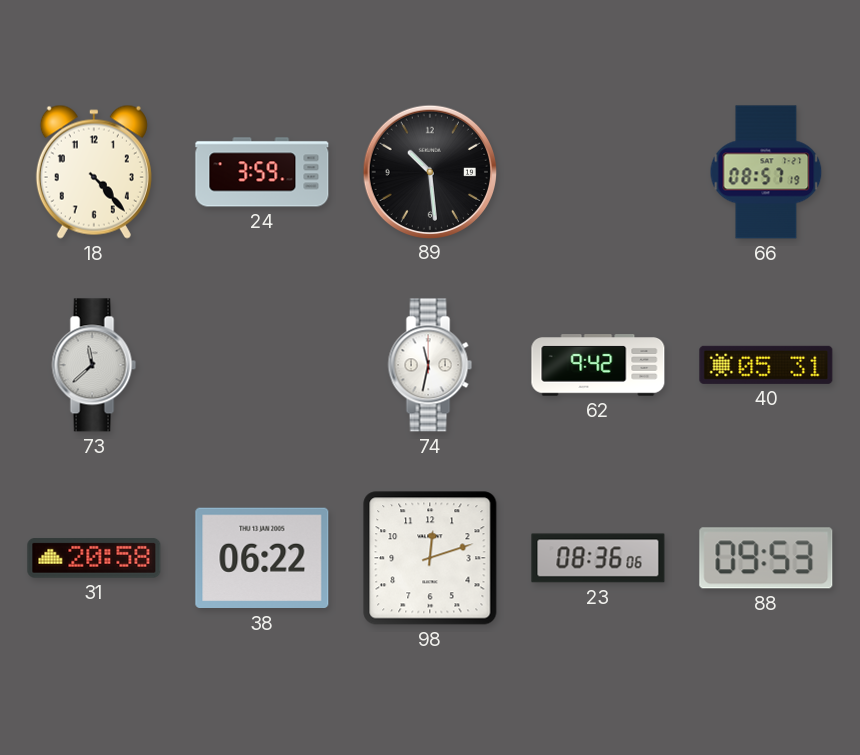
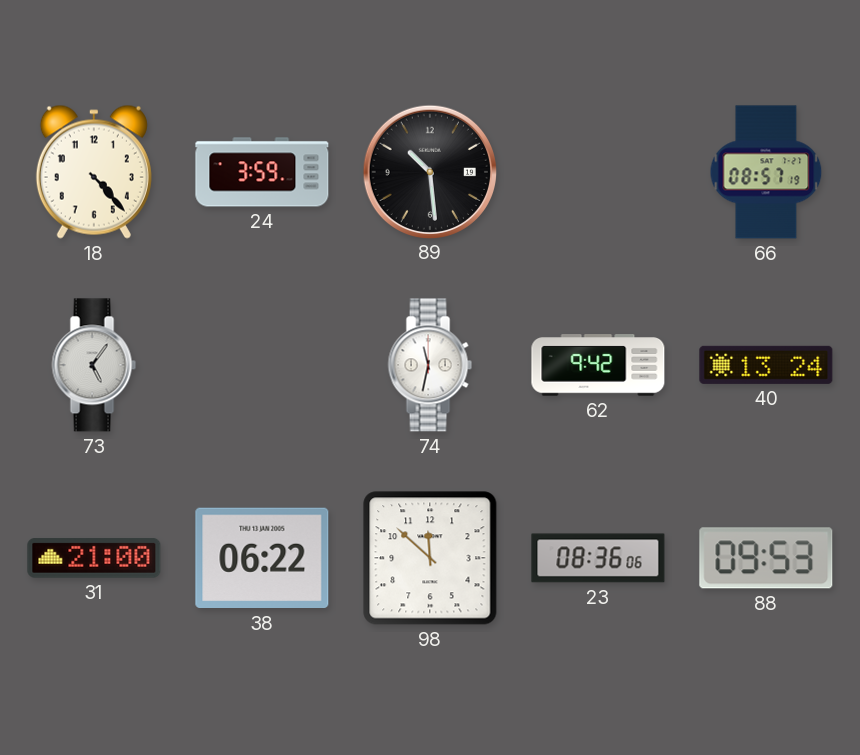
73: 11:38 -> 5:06 (94, 365)
40: 05:31 -> 13:24 (766, 365)
31: 20:58 -> 21:00 (94, 559)
98: 12:12 -> 11:52 (430, 558)
